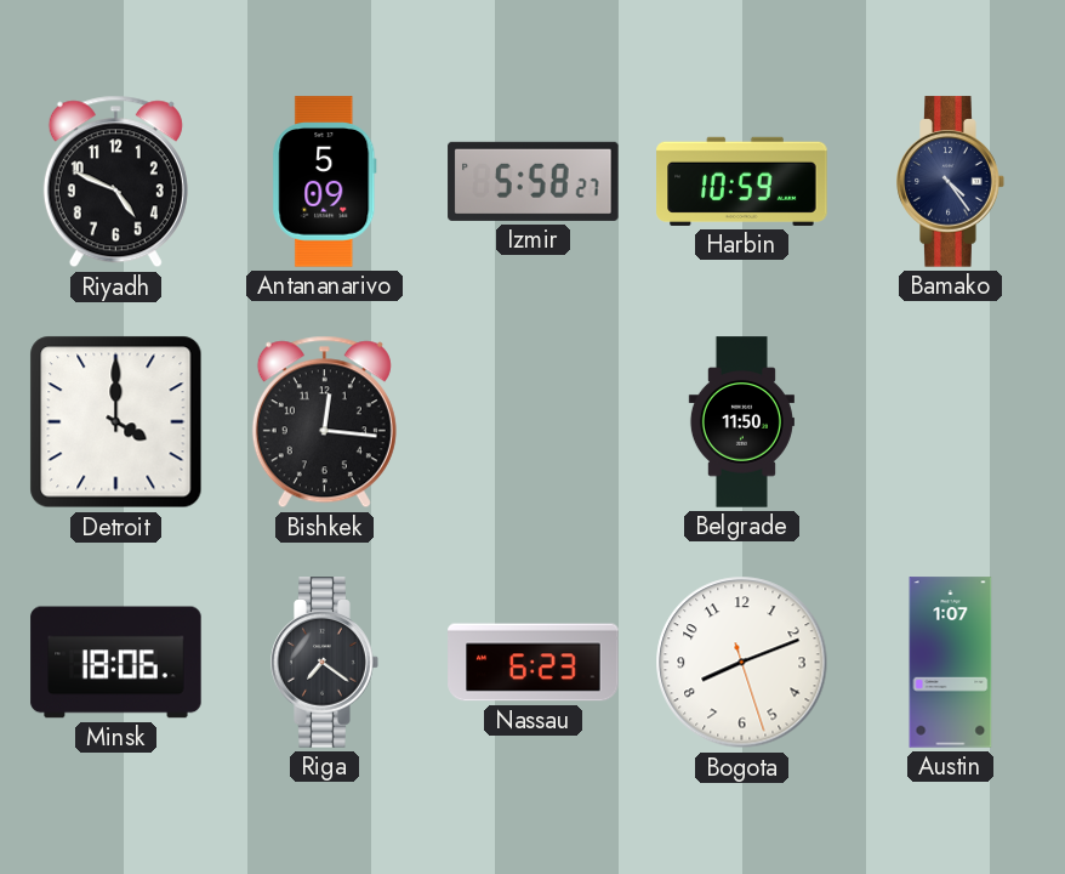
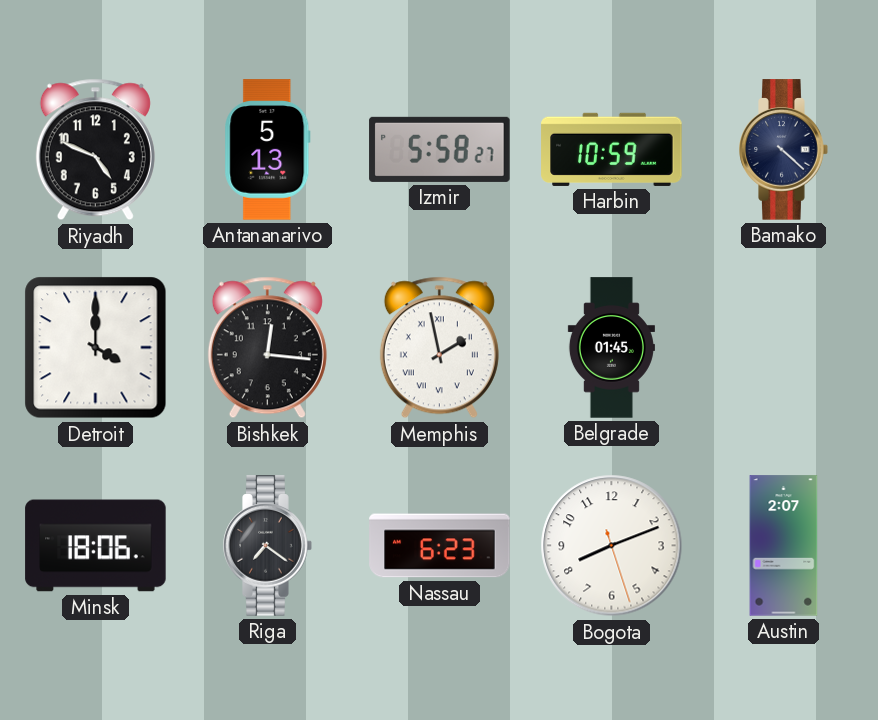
Antananarivo: 5:09 -> 5:13 (268, 150)
Bamako: 4:24 -> 4:22 (784, 150)
Memphis: none -> 1:58 (439, 348)
Belgrade: 11:50 -> 01:45 (611, 348)
Austin: 1:07 -> 2:07 (784, 546)
